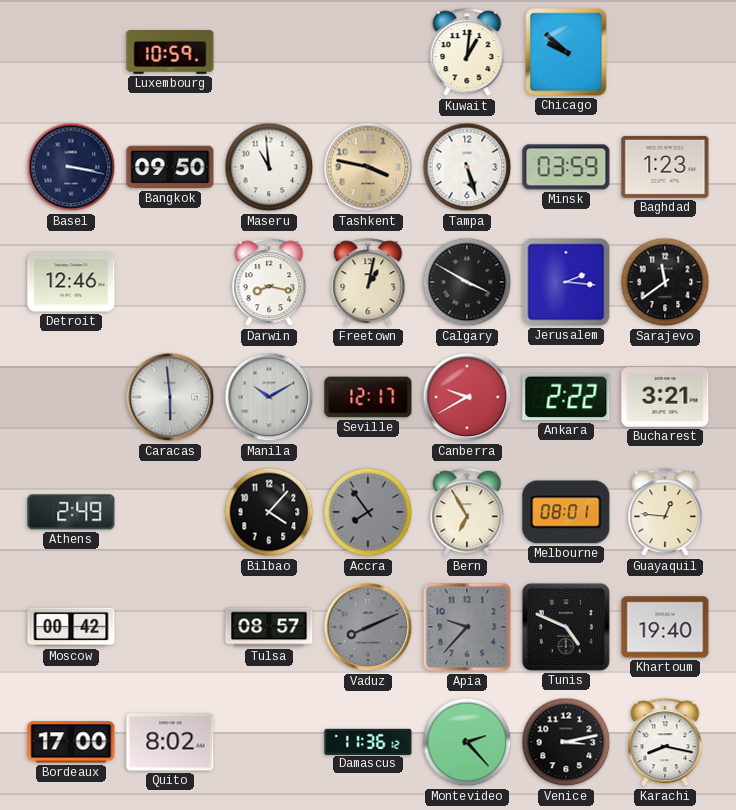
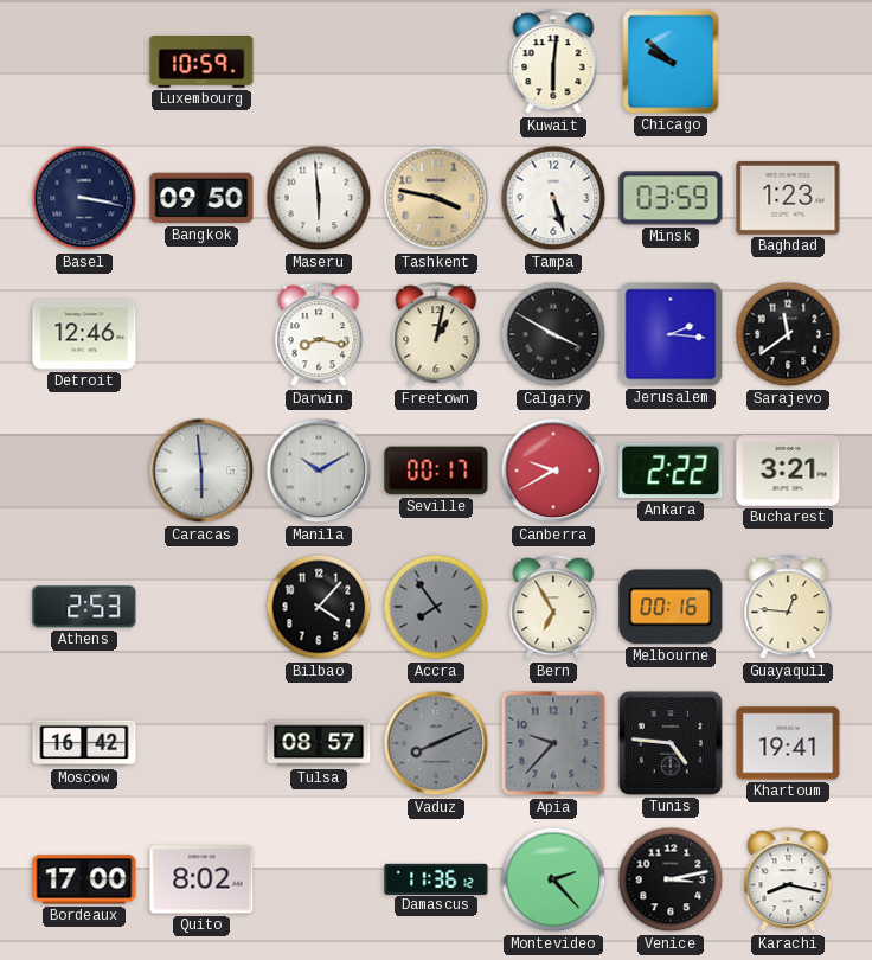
Kuwait: 1:01 -> 6:01 (553, 63)
Maseru: 10:59 -> 5:59 (319, 198)
Seville: 12:17 -> 00:17 (436, 471)
Athens: 2:49 -> 2:53 (84, 607)
Melbourne: 08:01 -> 00:16 (671, 607)
Moscow: 00:42 -> 16:42 (84, 743)
Tunis: 4:49 -> 4:46 (671, 743)
Khartoum: 19:40 -> 19:41 (788, 743)
